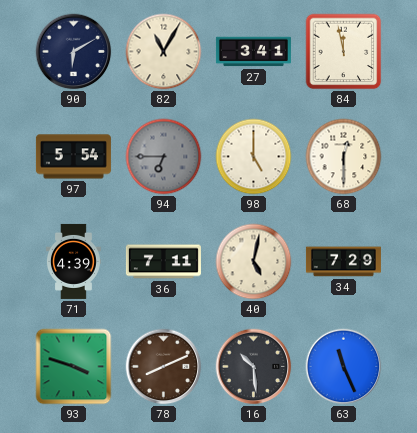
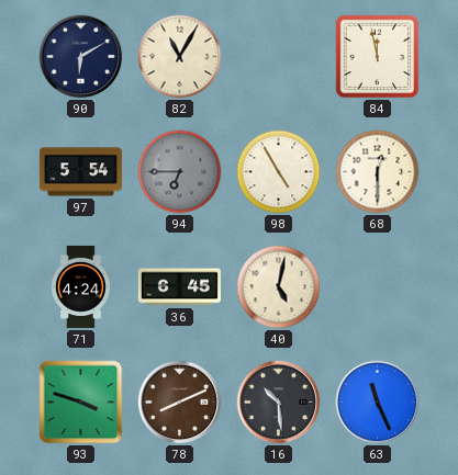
27: 3:41 -> none (253, 52)
98: 5:00 -> 4:55 (279, 172)
71: 4:39 -> 4:24 (80, 286)
36: 7:11 -> 6:45 (179, 287)
34: 7:29 -> none (343, 262)
